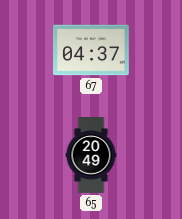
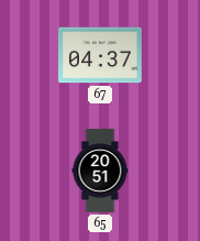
65: 20:49 -> 20:51 (100, 171)
